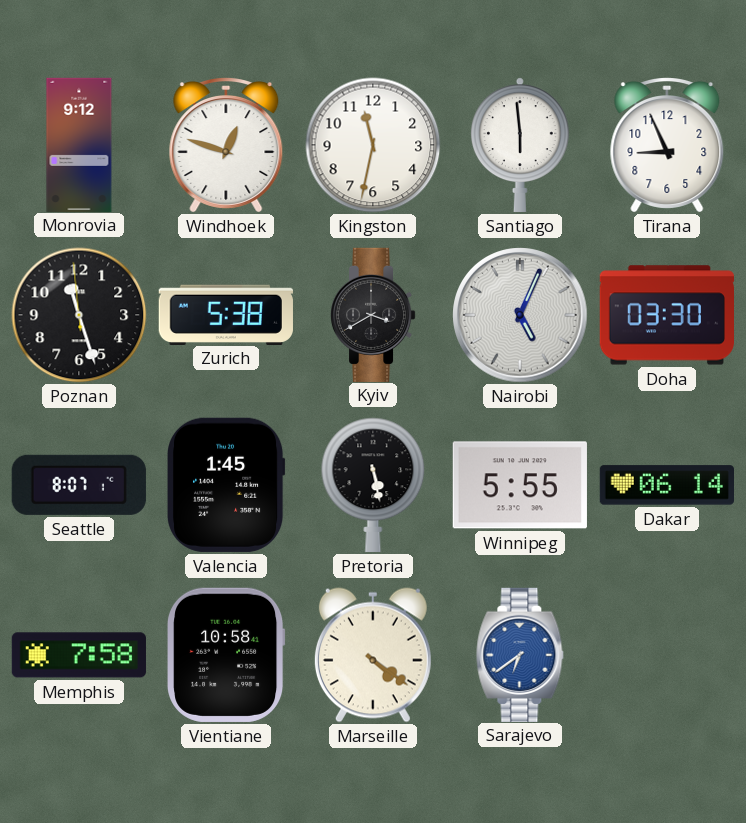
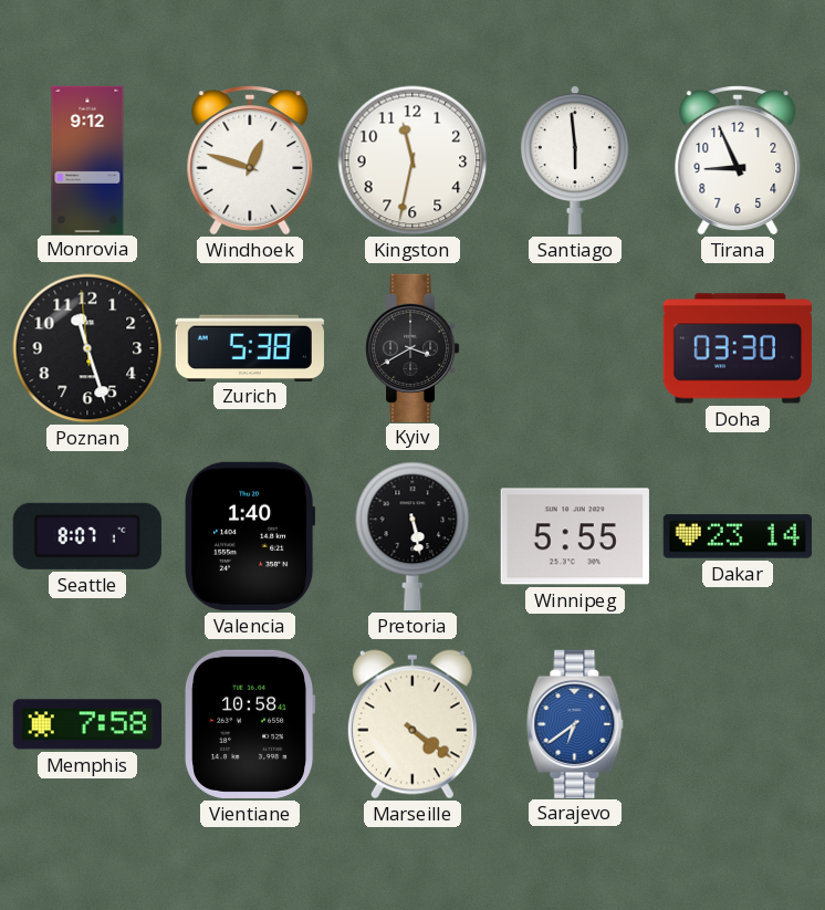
Nairobi: 5:04 -> none (520, 315)
Valencia: 1:45 -> 1:40 (251, 536)
Dakar: 06:14 -> 23:14 (737, 536)
